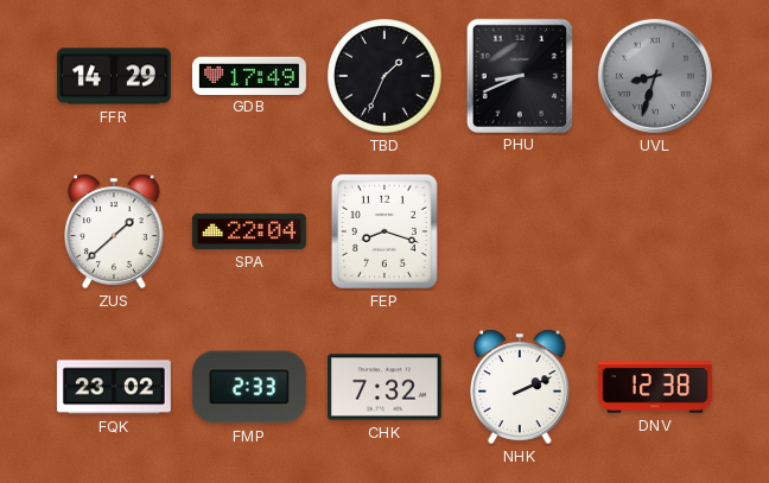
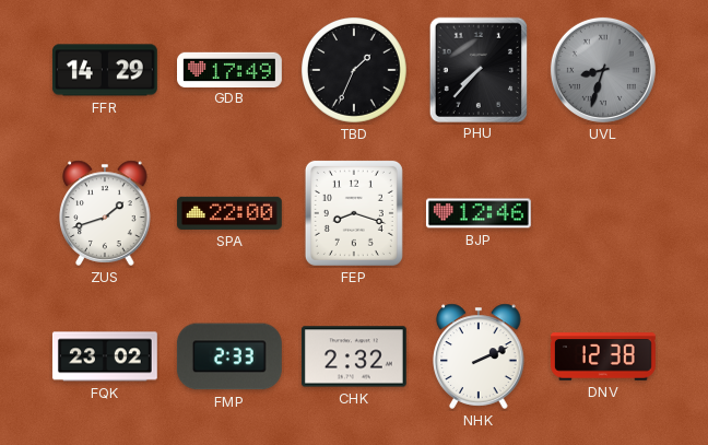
PHU: 8:41 -> 7:37 (477, 69)
ZUS: 1:38 -> 1:42 (105, 213)
SPA: 22:04 -> 22:00 (229, 213)
BJP: none -> 12:46 (479, 213)
CHK: 7:32 -> 2:32 (354, 356)
